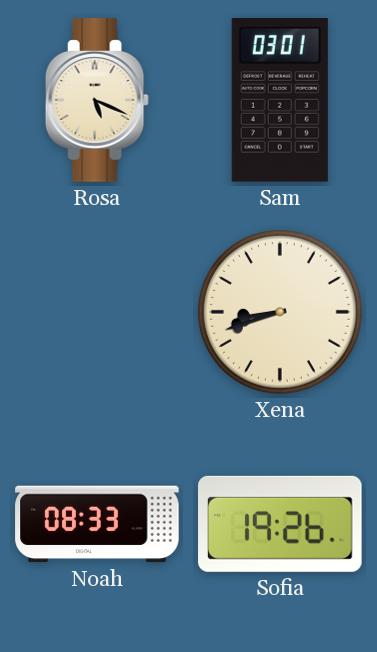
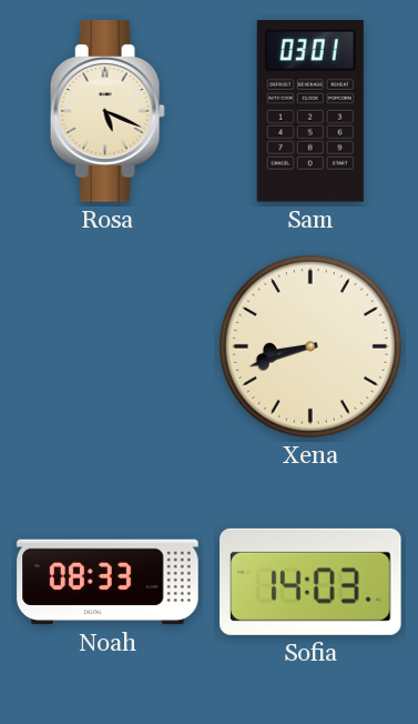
Sofia: 19:26 -> 14:03 (310, 582)
